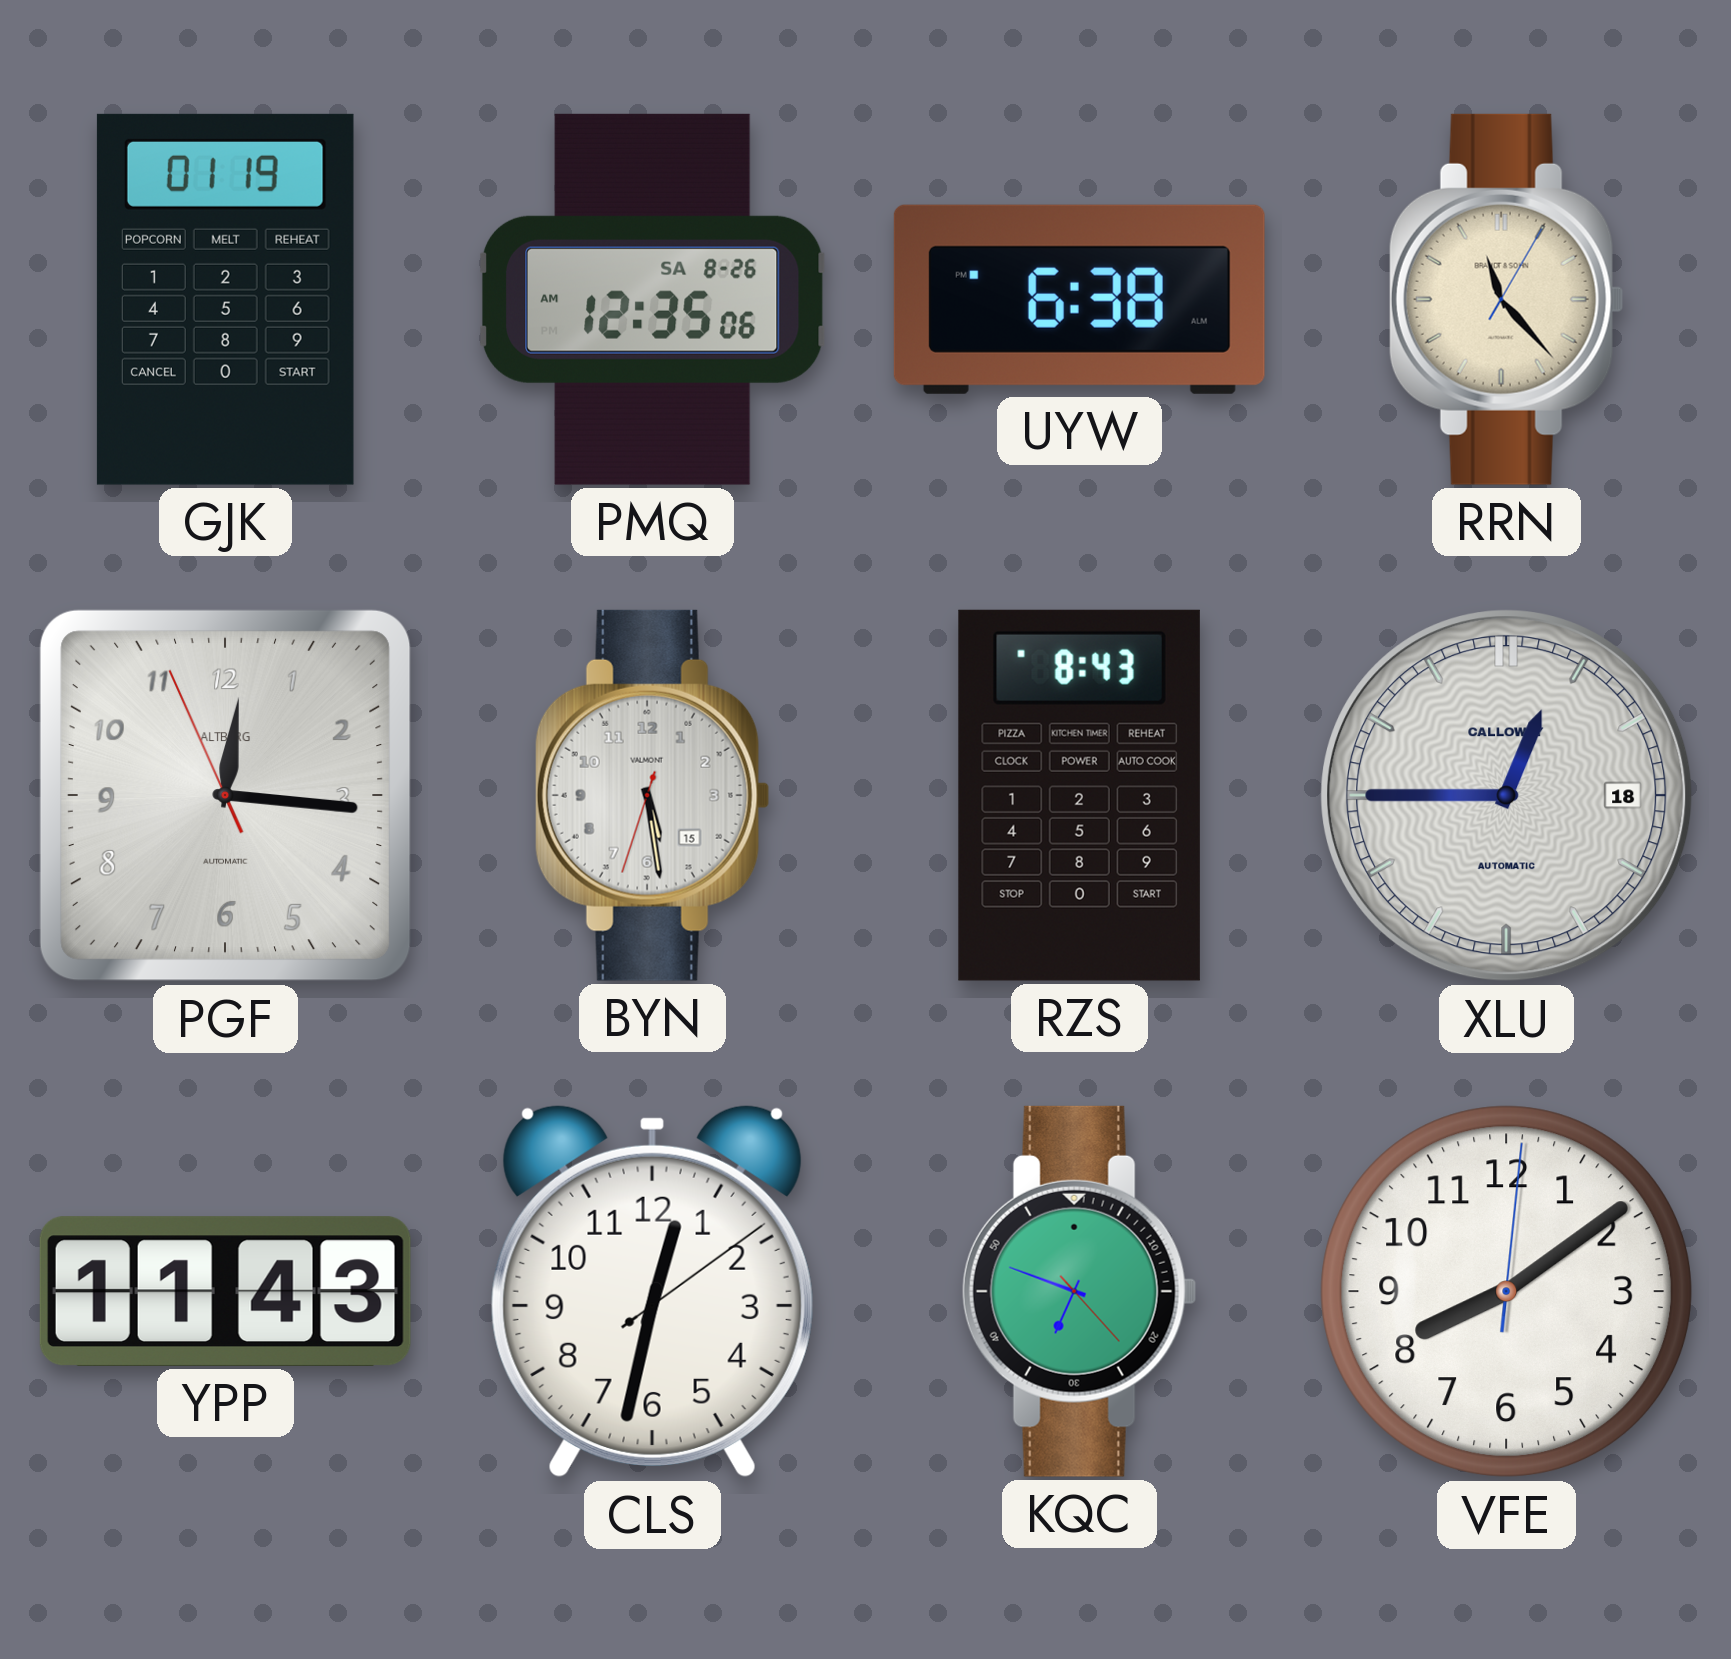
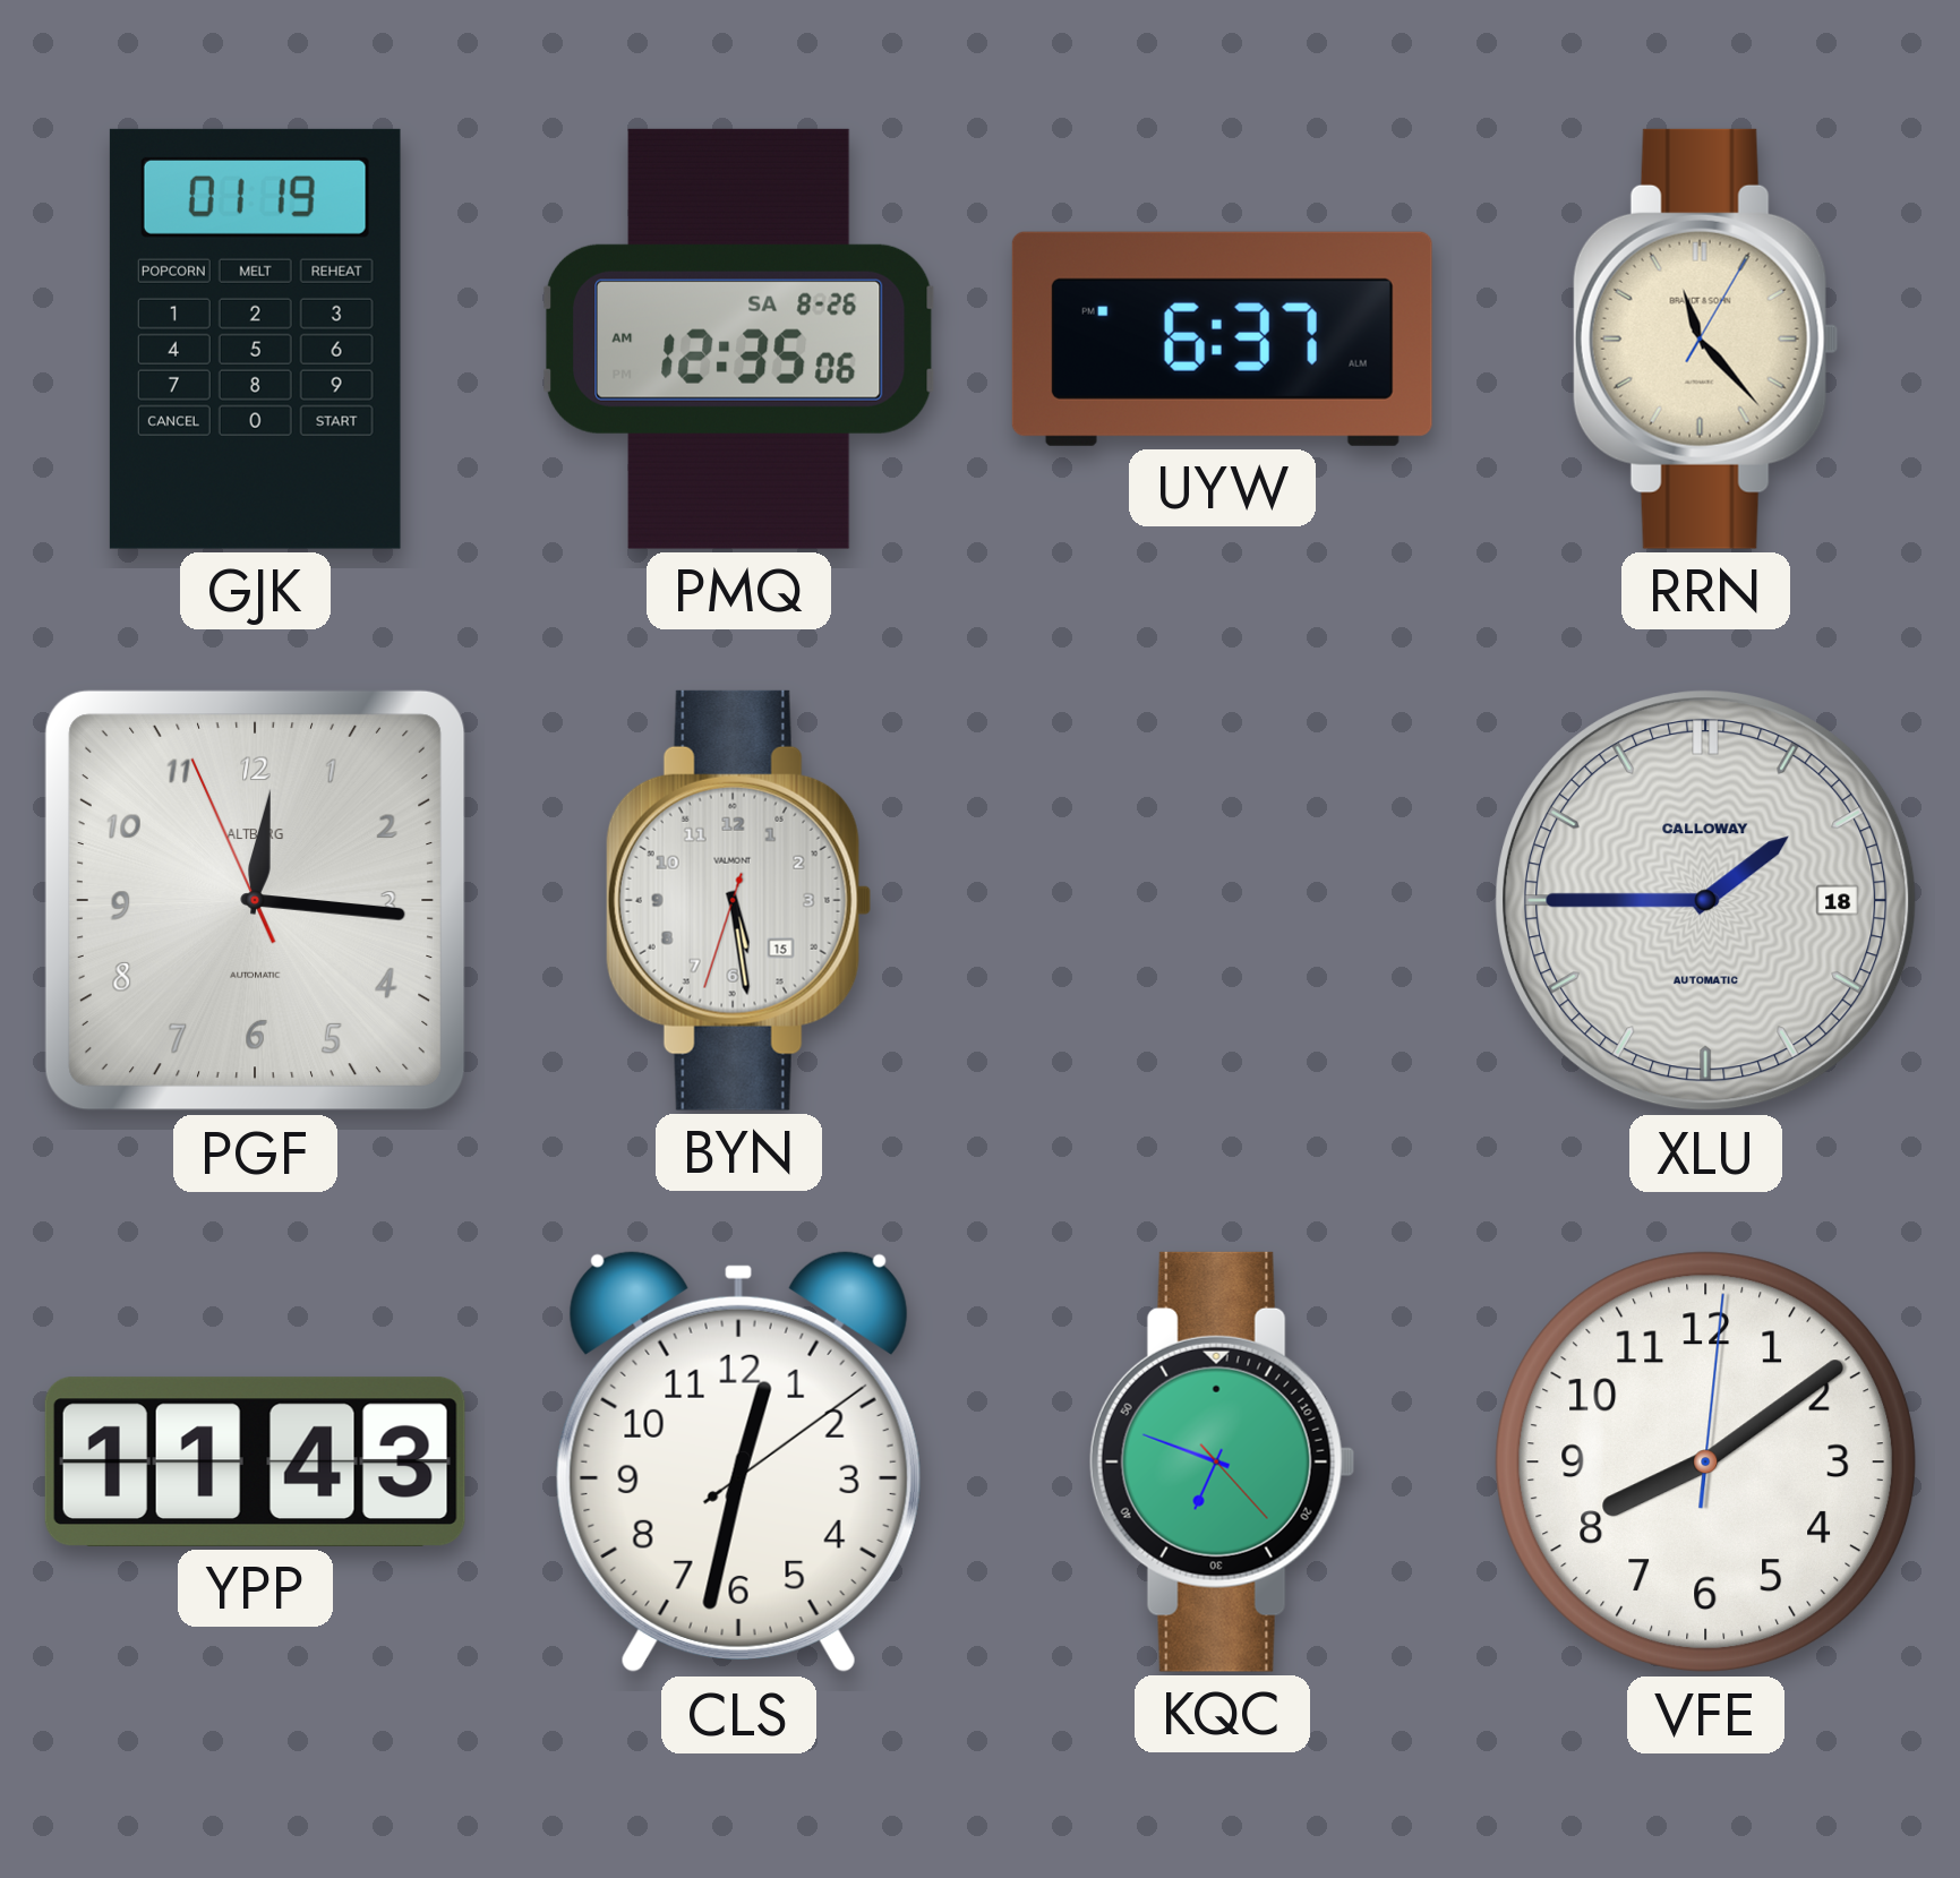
UYW: 6:38 -> 6:37 (1222, 338)
RZS: 8:43 -> none (1079, 795)
XLU: 12:45 -> 1:45 (1706, 901)
